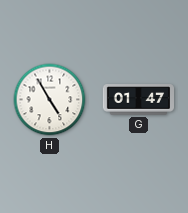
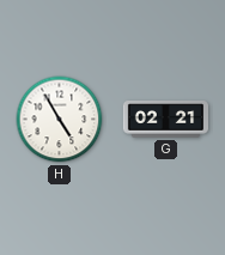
G: 01:47 -> 02:21 (166, 120)
